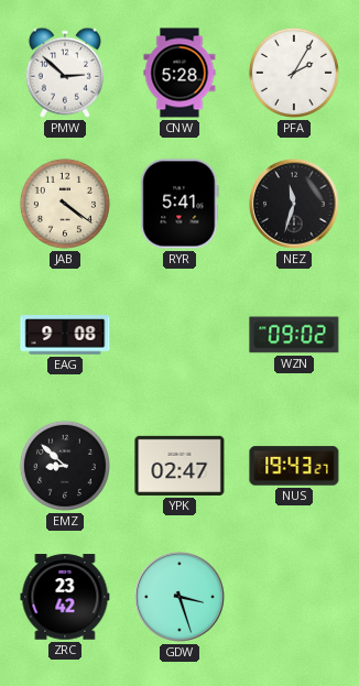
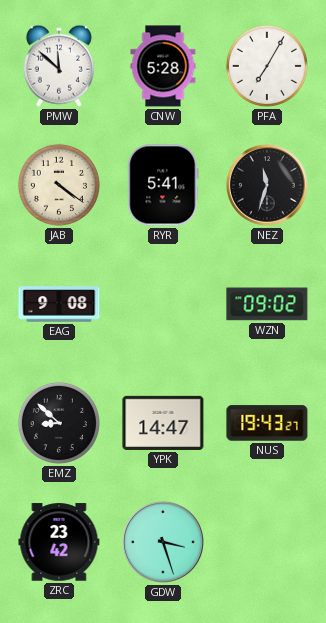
PMW: 2:52 -> 11:52 (59, 66)
PFA: 2:05 -> 7:05 (267, 66)
YPK: 02:47 -> 14:47 (163, 423)
